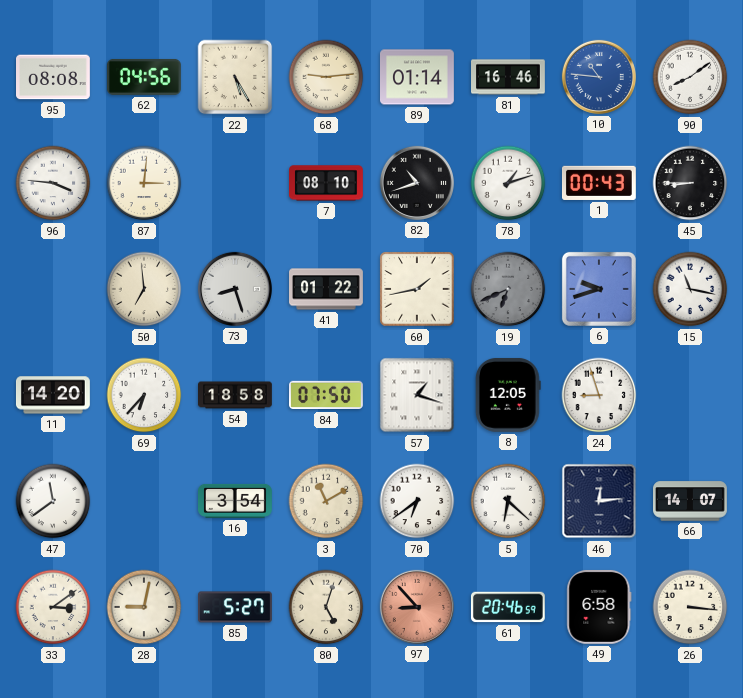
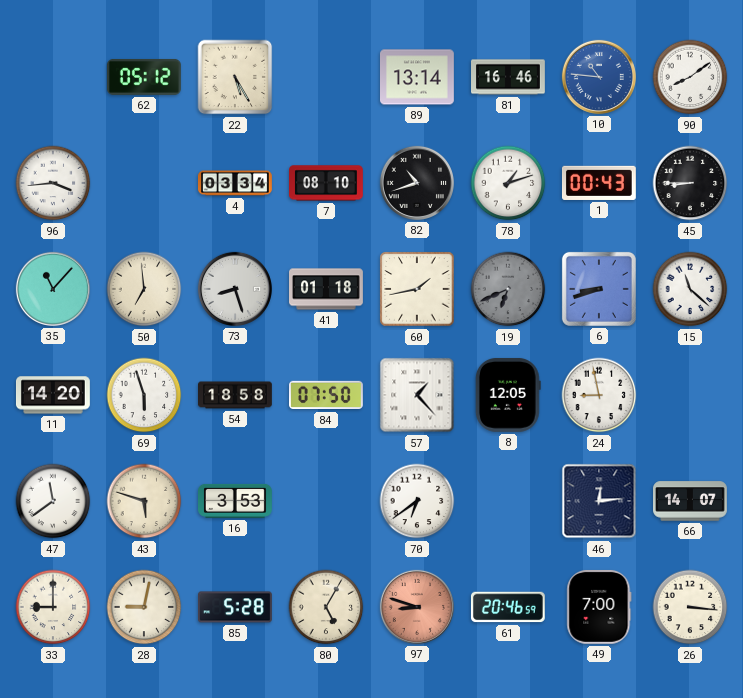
95: 08:08 -> none (54, 77)
62: 04:56 -> 05:12 (144, 77)
68: 9:14 -> none (326, 77)
89: 01:14 -> 13:14 (418, 77)
96: 3:46 -> 3:44 (53, 183)
87: 3:01 -> none (144, 183)
4: none -> 03:34 (236, 183)
35: none -> 11:07 (53, 289)
41: 01:22 -> 01:18 (327, 289)
6: 9:42 -> 8:42 (599, 289)
15: 11:17 -> 11:22 (690, 289)
69: 6:37 -> 5:57 (144, 395)
57: 1:18 -> 1:23 (417, 395)
24: 8:57 -> 8:58 (599, 395)
43: none -> 5:48 (144, 501)
16: 3:54 -> 3:53 (236, 501)
3: 11:10 -> none (326, 501)
5: 6:22 -> none (508, 501)
33: 3:09 -> 9:00 (53, 607)
85: 5:27 -> 5:28 (236, 607)
80: 5:03 -> 5:05 (326, 607)
97: 8:53 -> 8:48 (417, 607)
49: 6:58 -> 7:00 (599, 607)
